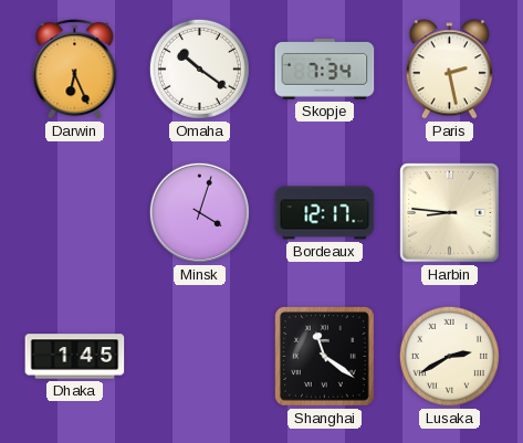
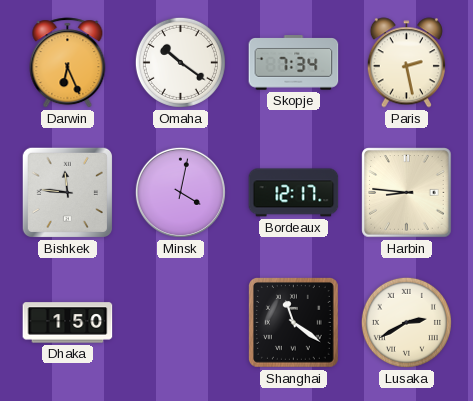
Bishkek: none -> 11:46 (67, 192)
Minsk: 4:03 -> 4:02 (180, 192)
Dhaka: 1:45 -> 1:50 (68, 323)
